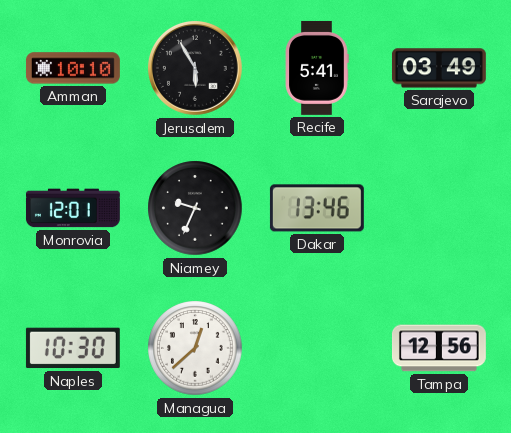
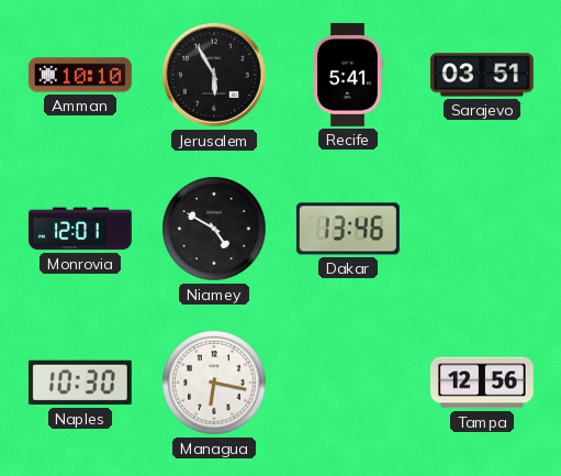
Sarajevo: 03:49 -> 03:51 (482, 75)
Niamey: 9:34 -> 4:50 (214, 229)
Managua: 12:38 -> 6:17 (214, 383)
